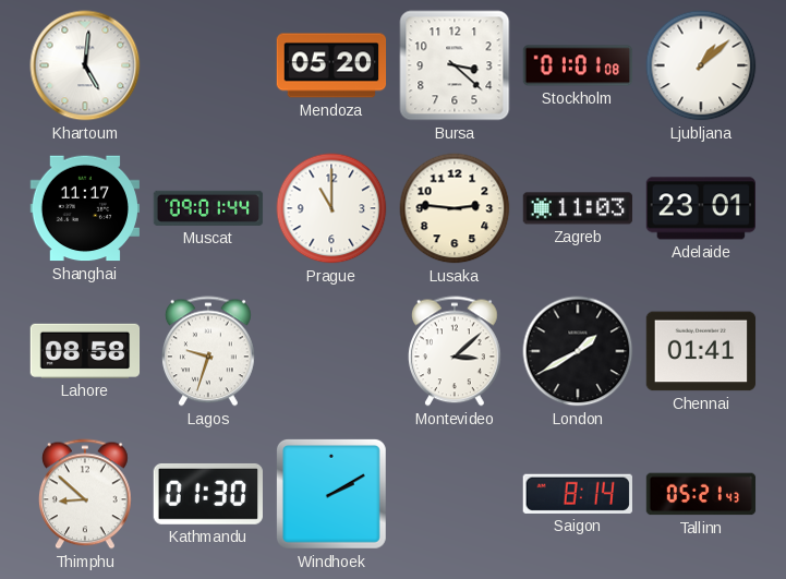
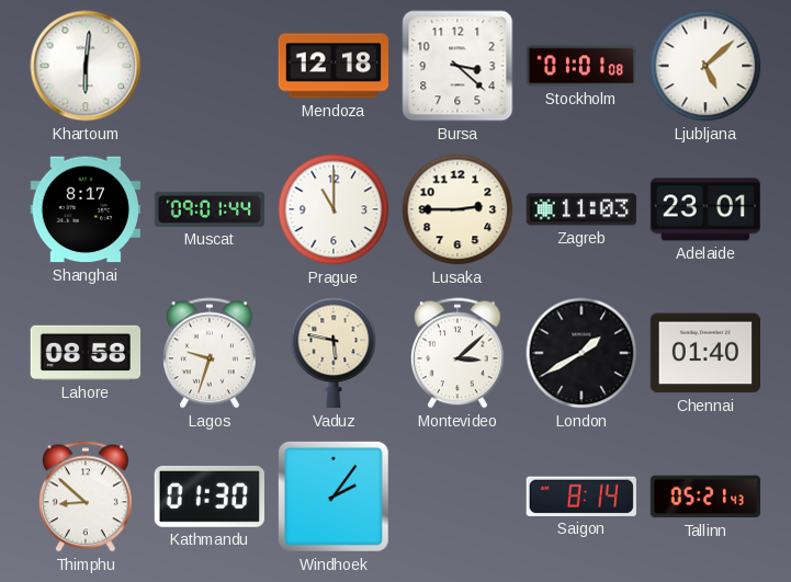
Khartoum: 5:01 -> 6:01 (86, 66)
Mendoza: 05:20 -> 12:18 (334, 66)
Ljubljana: 1:08 -> 5:08 (705, 66)
Shanghai: 11:17 -> 8:17 (84, 209)
Lusaka: 2:46 -> 2:45 (457, 209)
Vaduz: none -> 5:47 (334, 353)
Chennai: 01:41 -> 01:40 (705, 353)
Windhoek: 2:10 -> 2:06 (334, 497)
